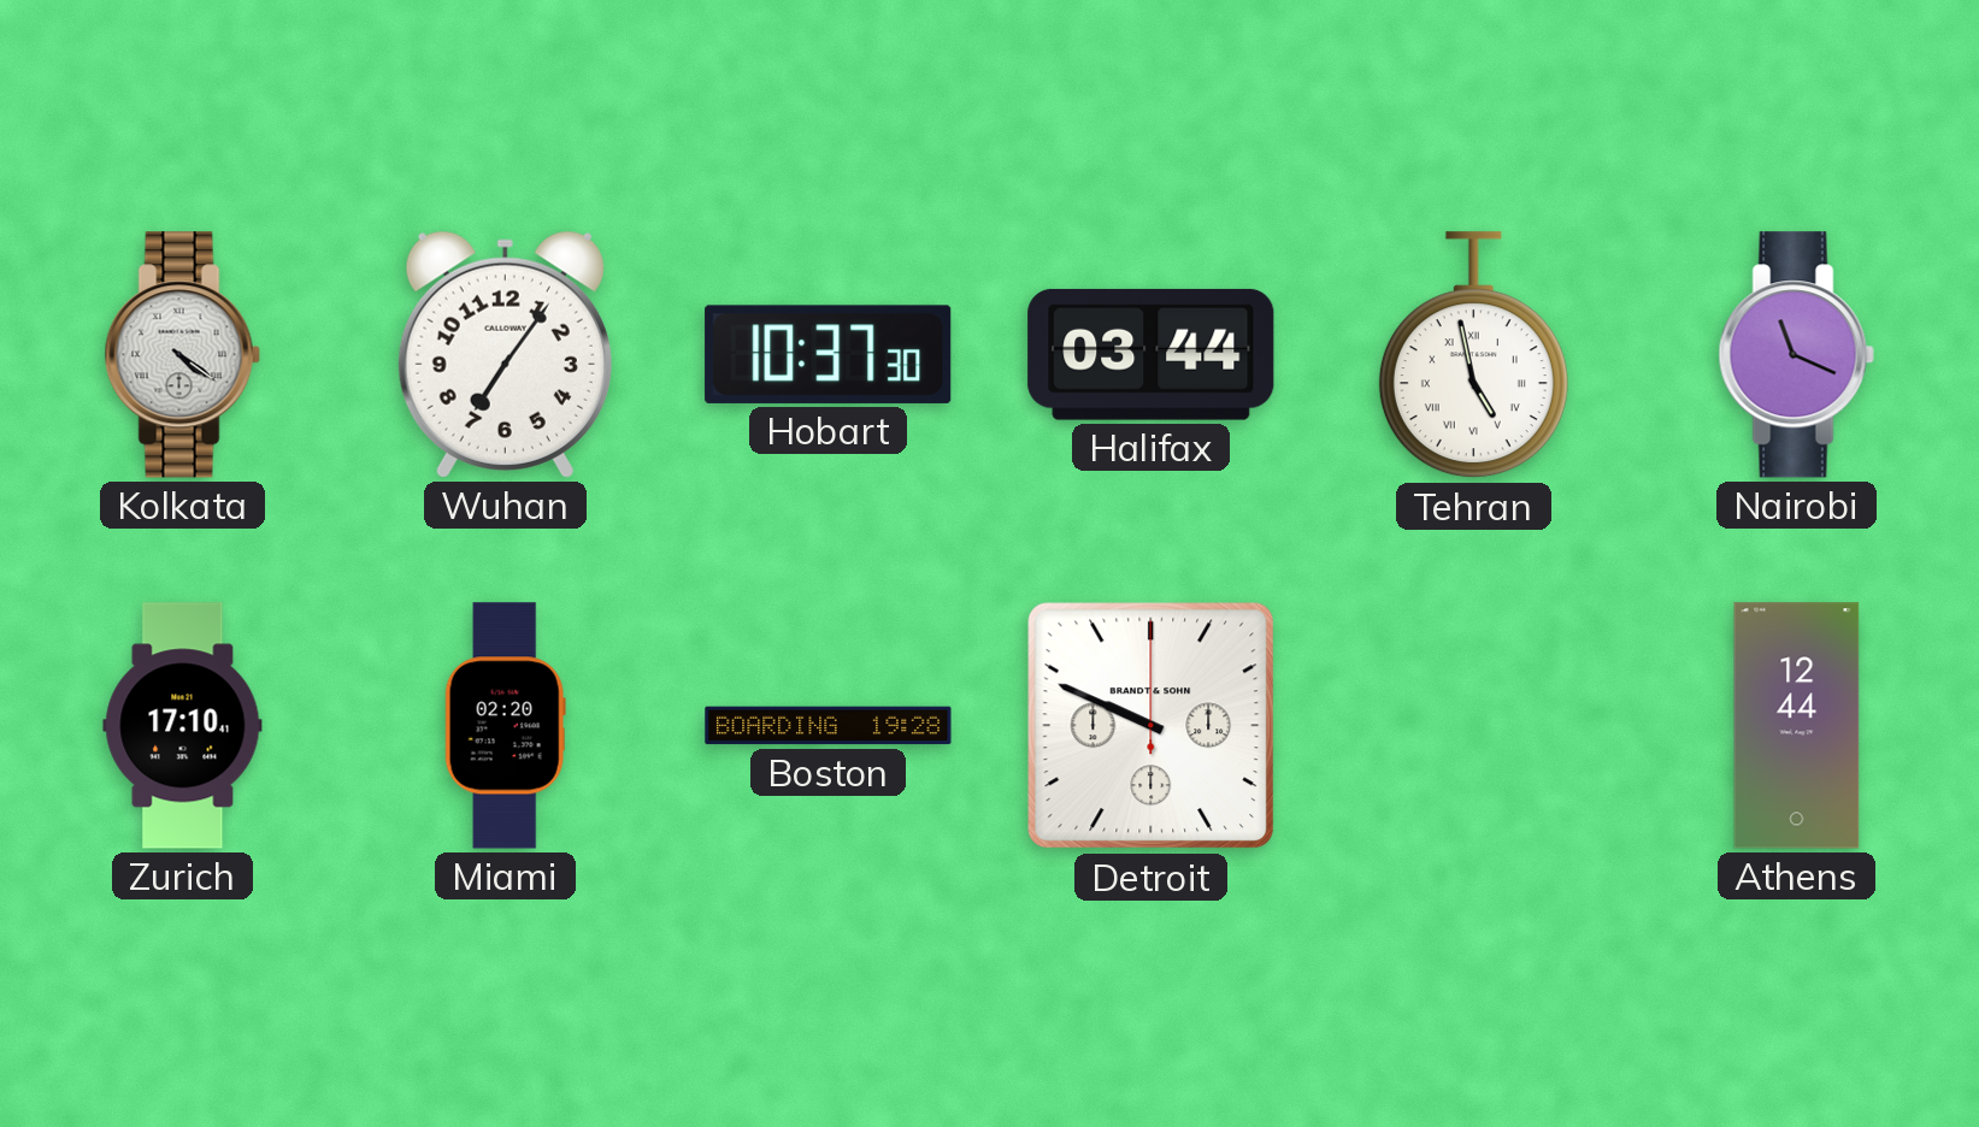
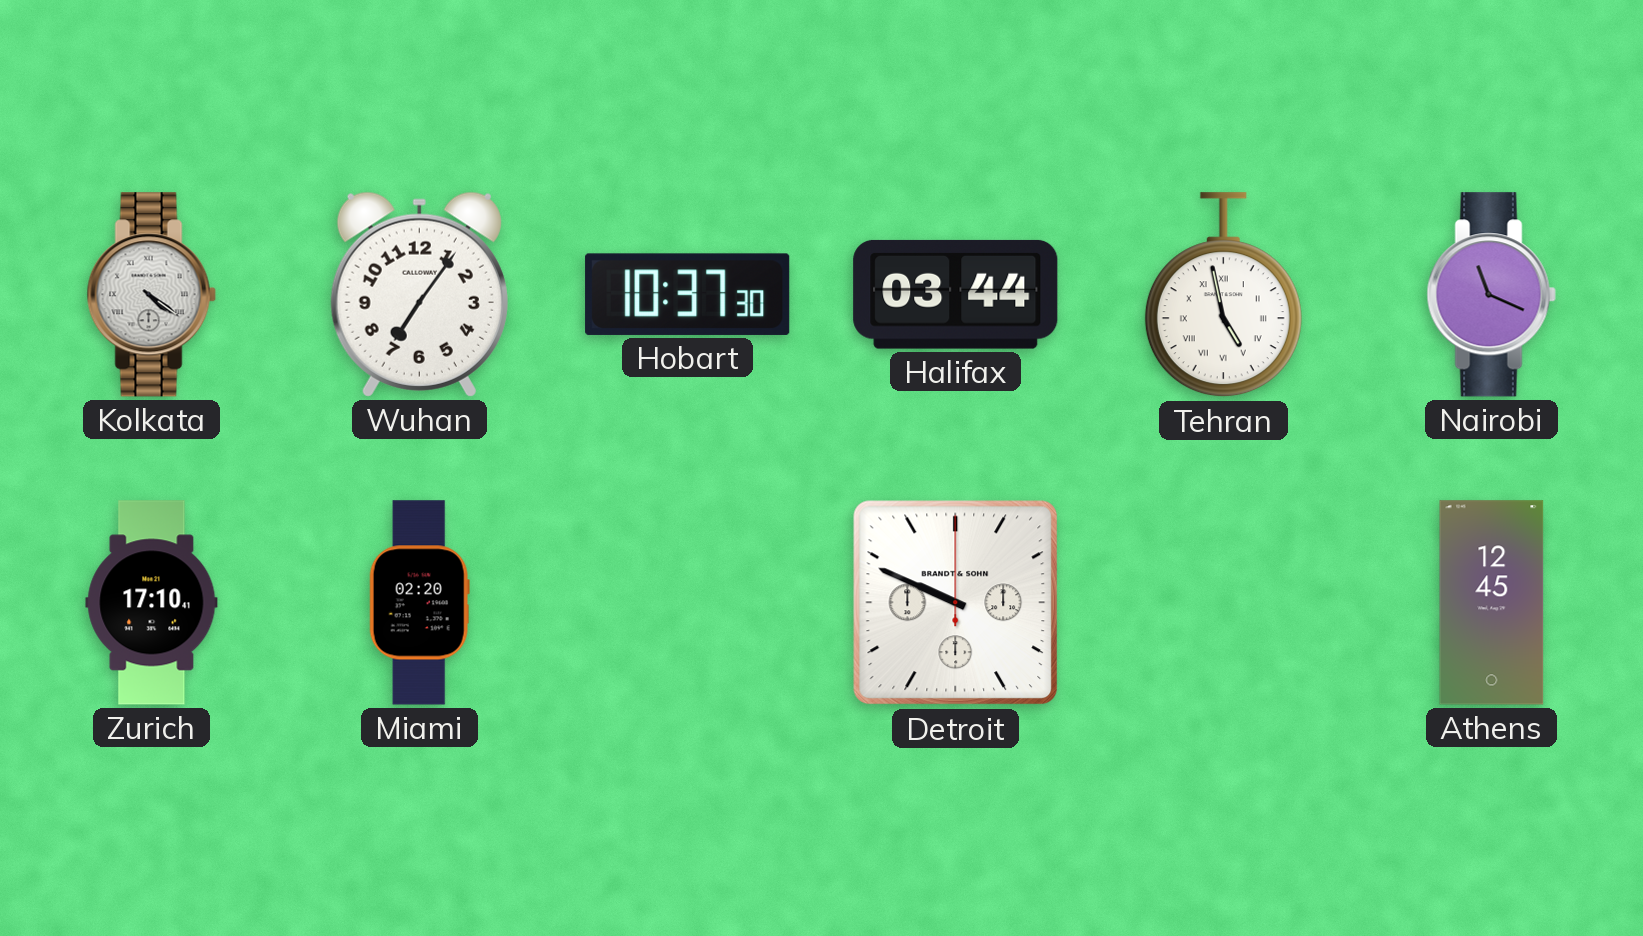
Boston: 19:28 -> none (829, 726)
Athens: 12:44 -> 12:45 (1492, 603)
